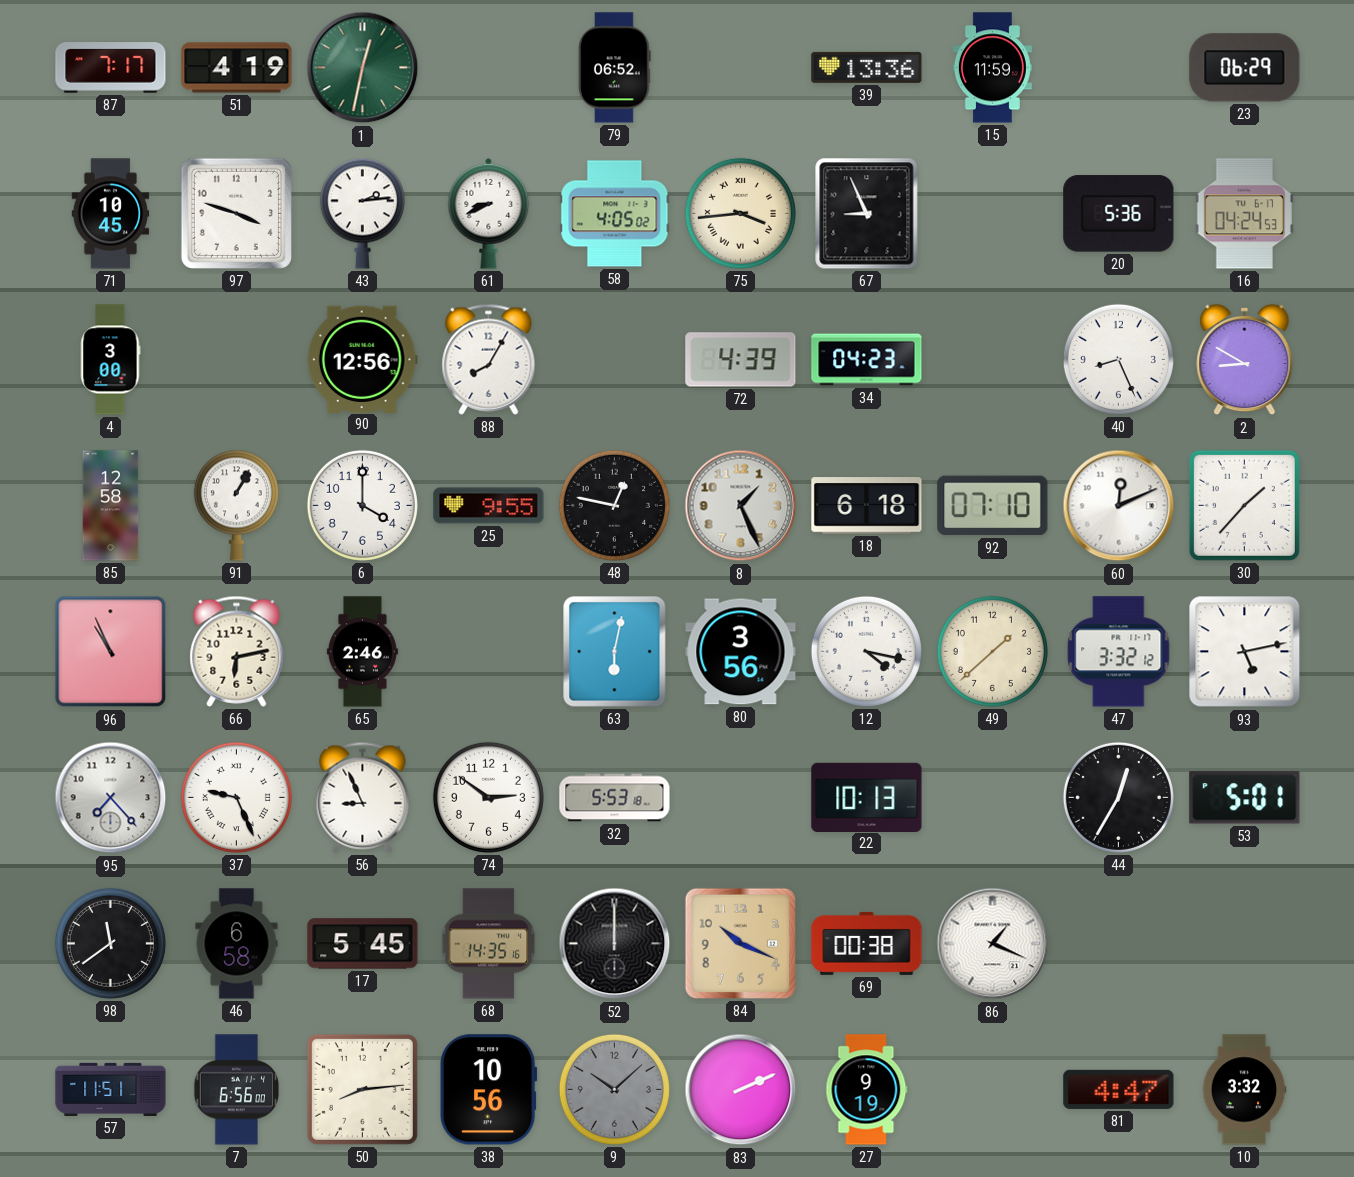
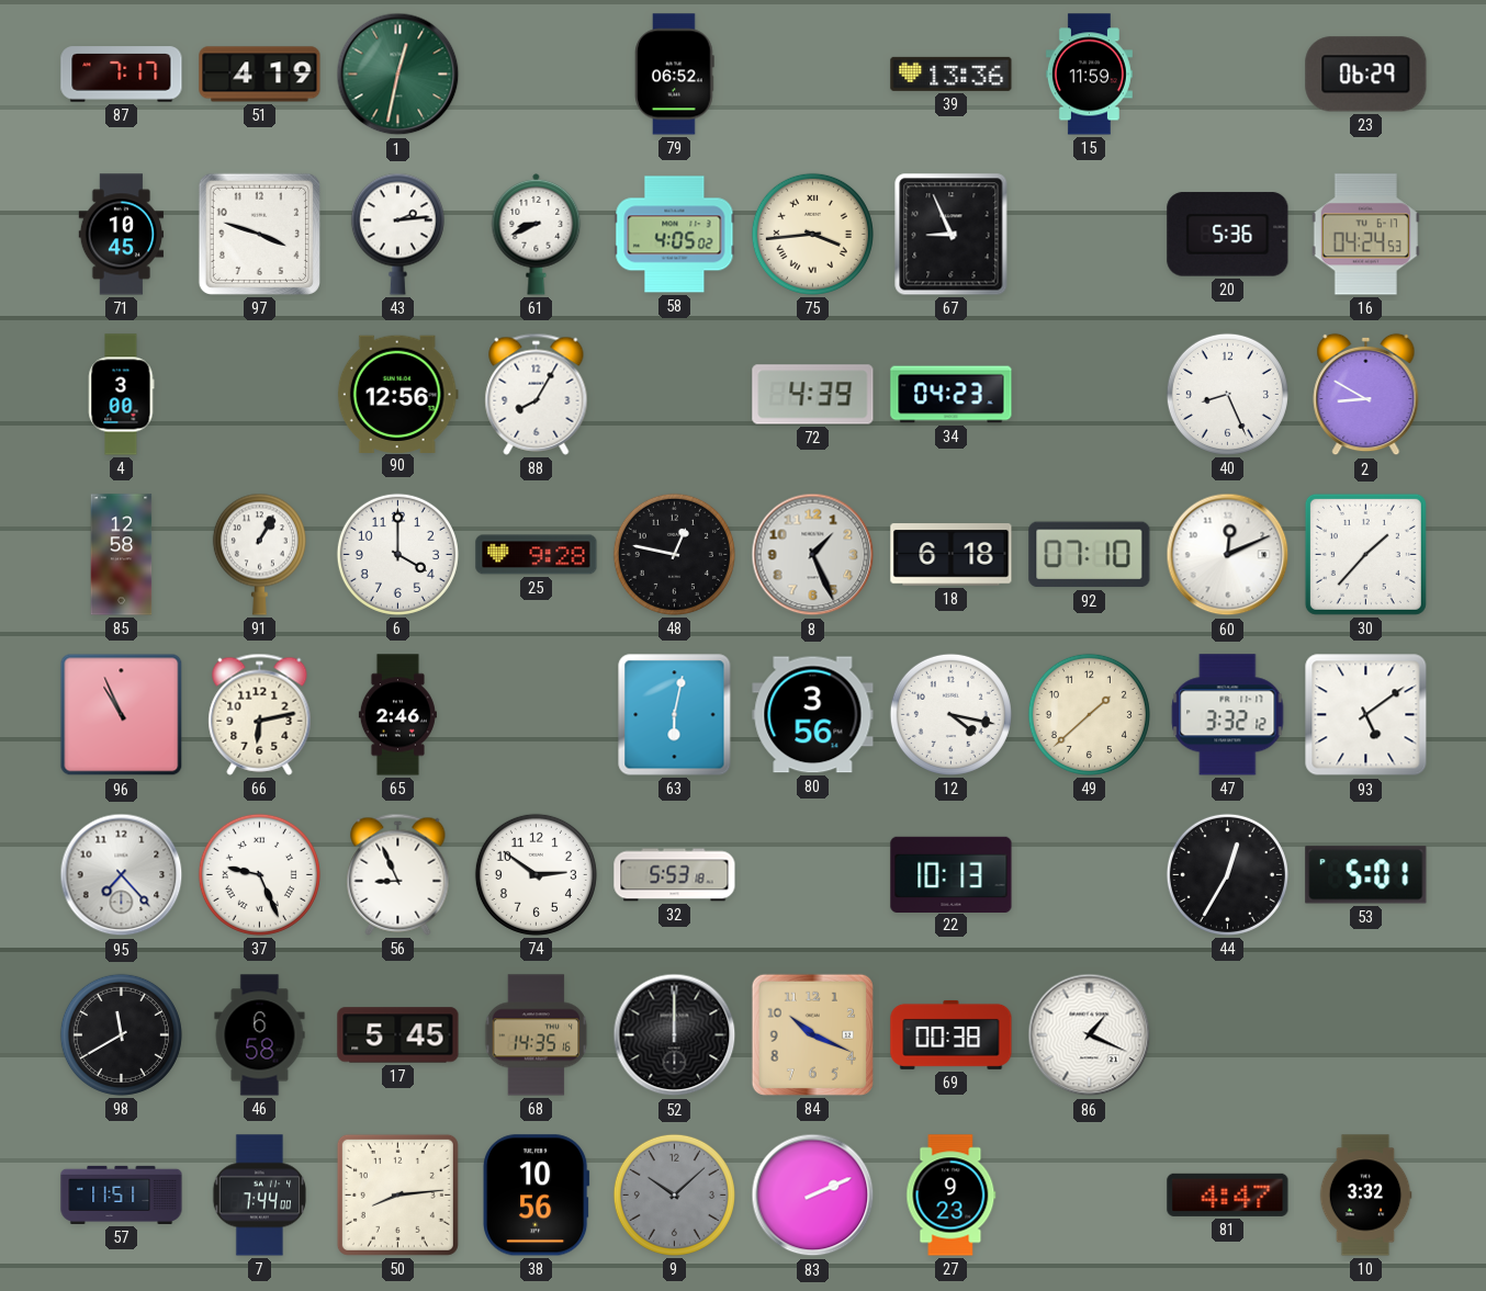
25: 9:55 -> 9:28 (537, 555)
93: 5:13 -> 5:09 (1366, 715)
98: 11:39 -> 11:40 (121, 1034)
7: 6:56 -> 7:44 (260, 1196)
27: 9:19 -> 9:23 (952, 1196)
